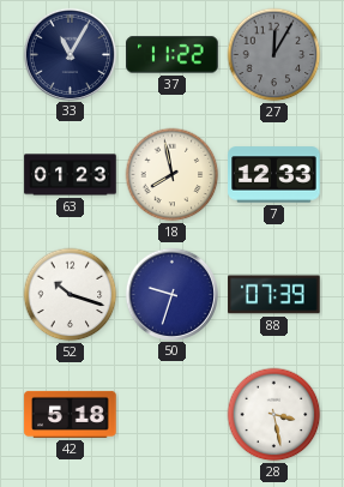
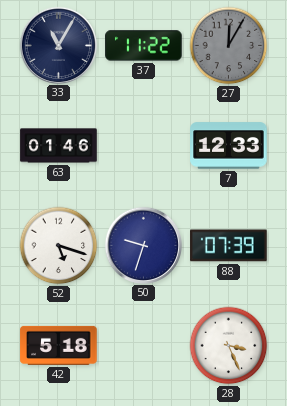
63: 01:23 -> 01:46 (59, 146)
18: 7:58 -> none (173, 175)
52: 10:18 -> 5:18 (59, 246)
28: 3:28 -> 3:26 (229, 346)
